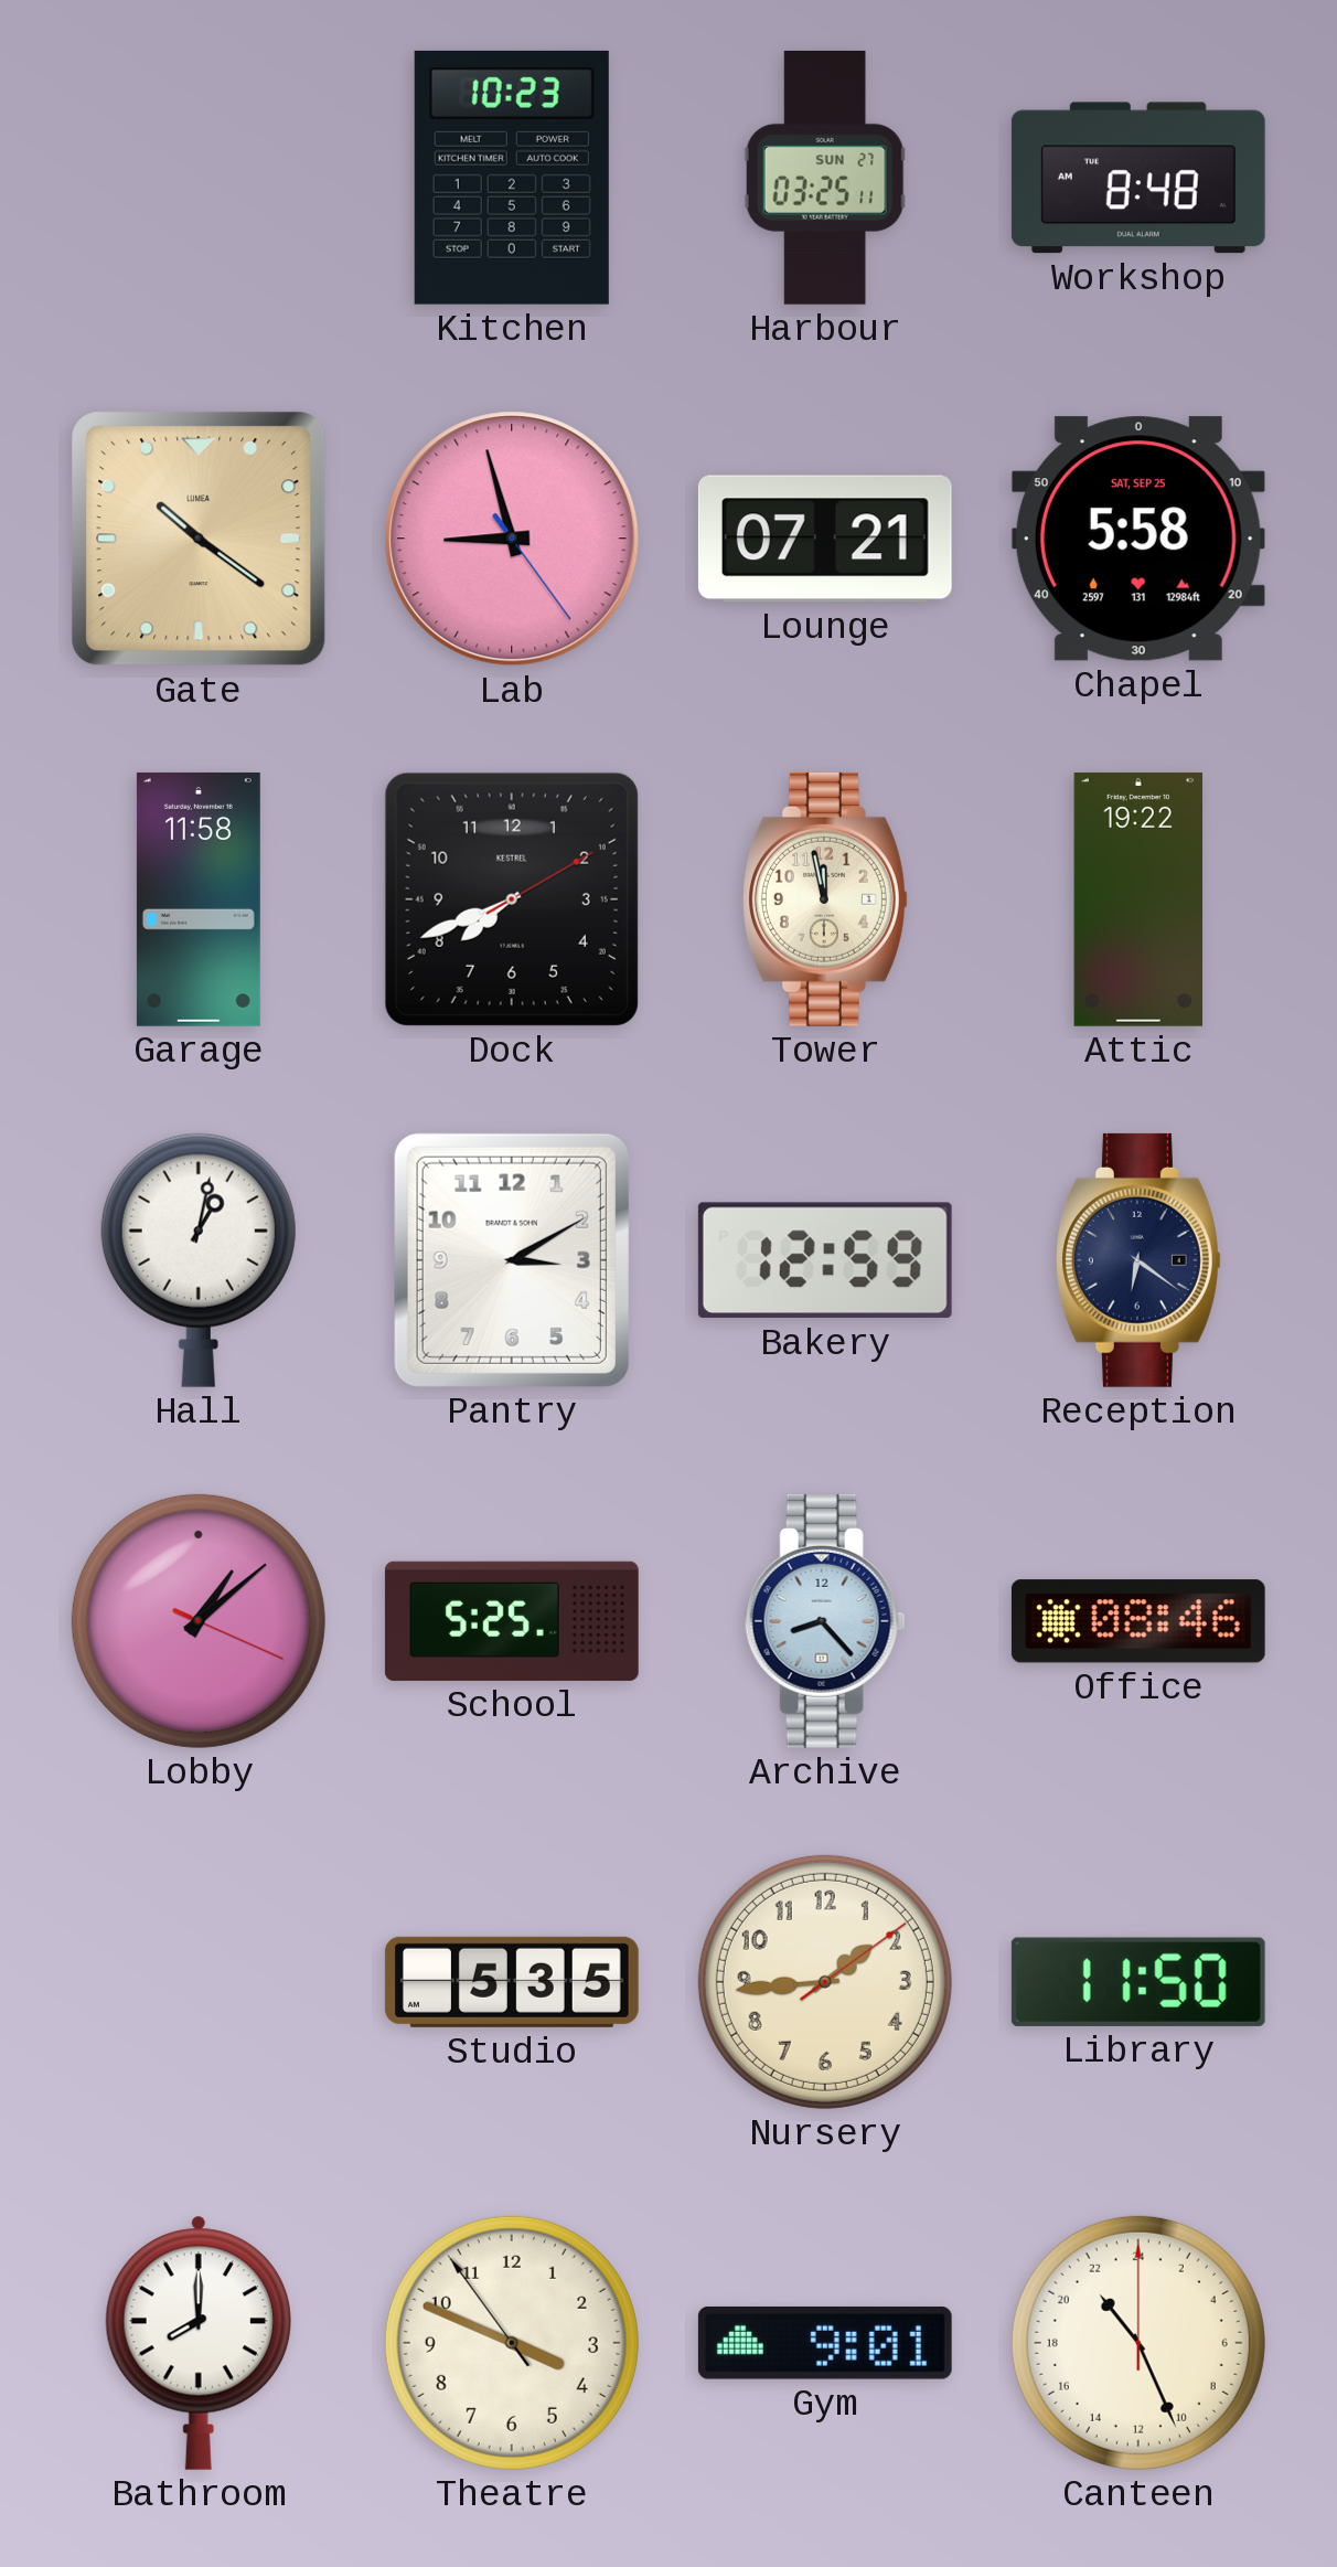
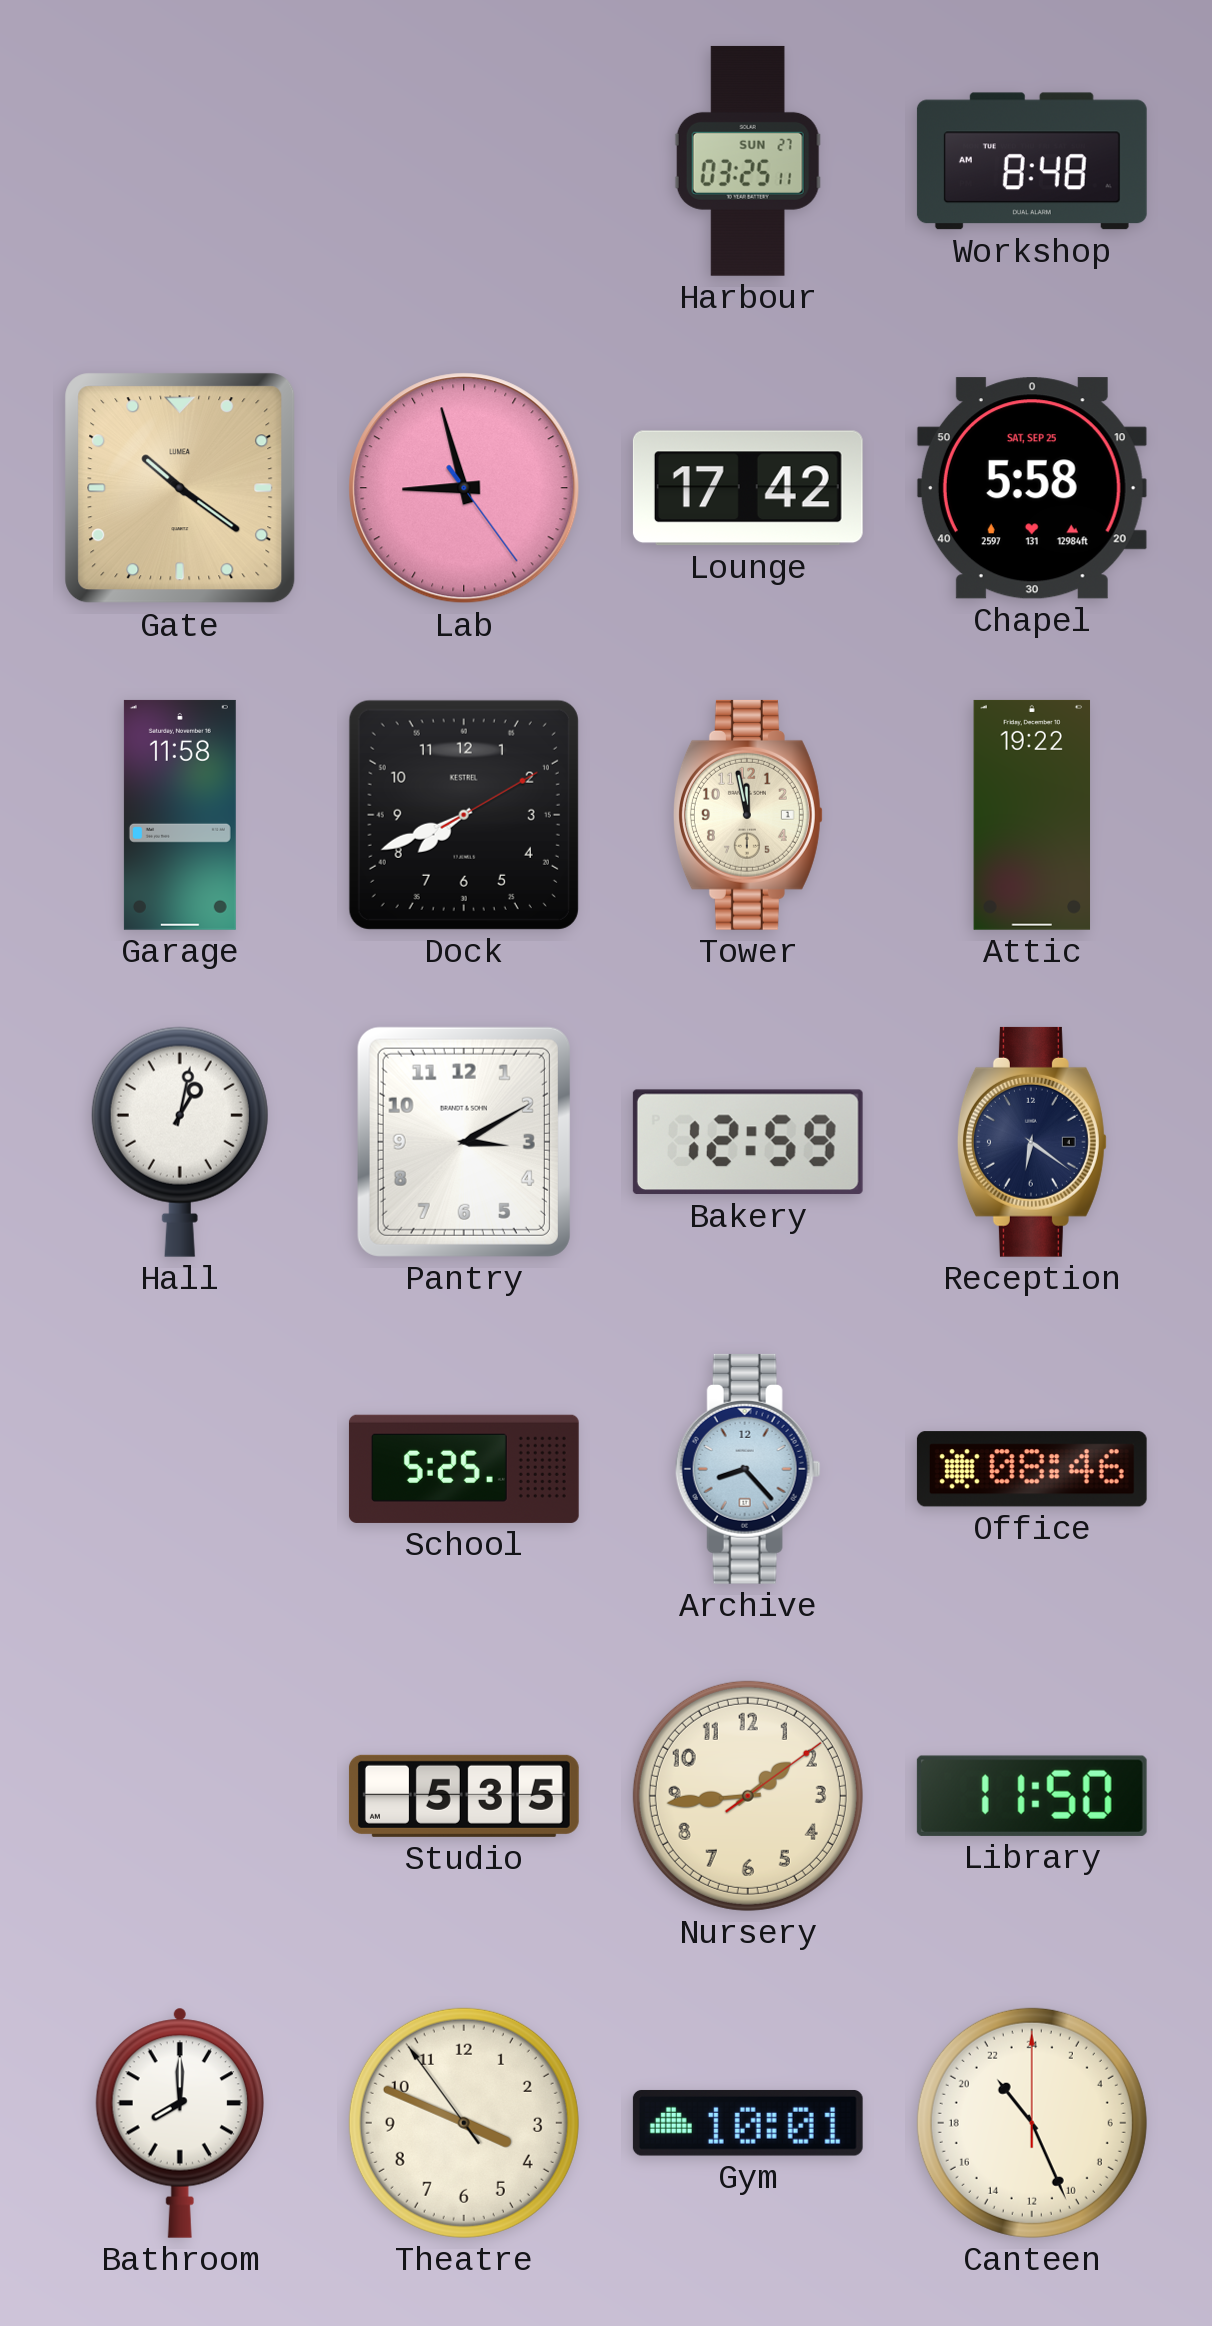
Kitchen: 10:23 -> none (512, 178)
Lounge: 07:21 -> 17:42 (748, 488)
Lobby: 1:08 -> none (199, 1621)
Gym: 9:01 -> 10:01 (748, 2123)
